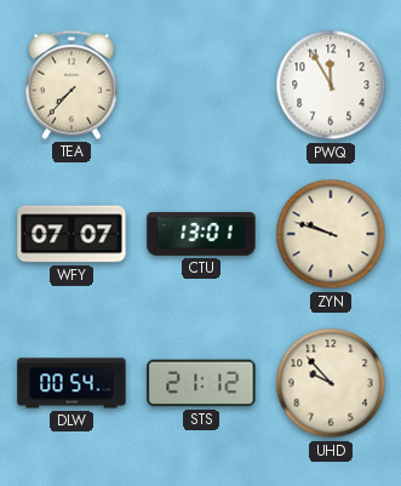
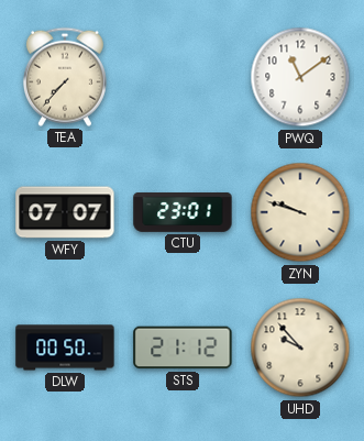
PWQ: 11:55 -> 11:09 (300, 77)
CTU: 13:01 -> 23:01 (183, 213)
DLW: 00:54 -> 00:50 (65, 348)
